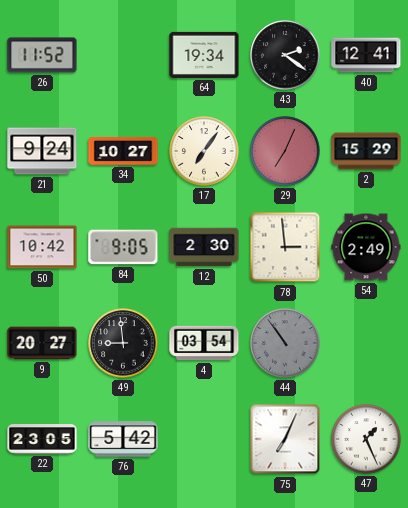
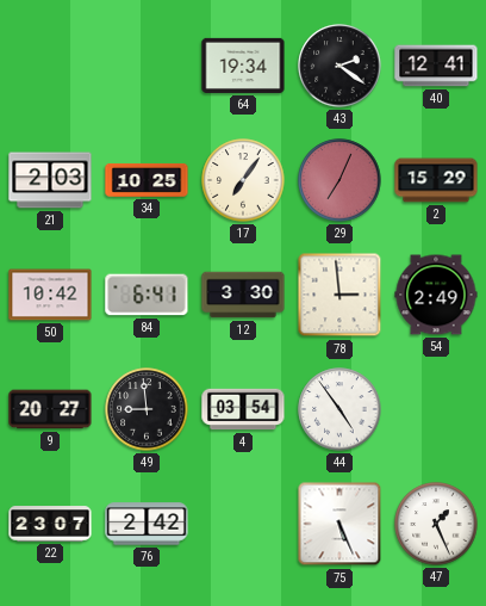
26: 11:52 -> none (42, 55)
21: 9:24 -> 2:03 (50, 180)
34: 10:27 -> 10:25 (147, 180)
84: 9:05 -> 6:41 (147, 295)
12: 2:30 -> 3:30 (243, 295)
44: 10:54 -> 4:54 (339, 409)
44 dial: grey -> white (339, 409)
22: 23:05 -> 23:07 (50, 524)
76: 5:42 -> 2:42 (147, 524)
75: 7:04 -> 5:26 (339, 524)
